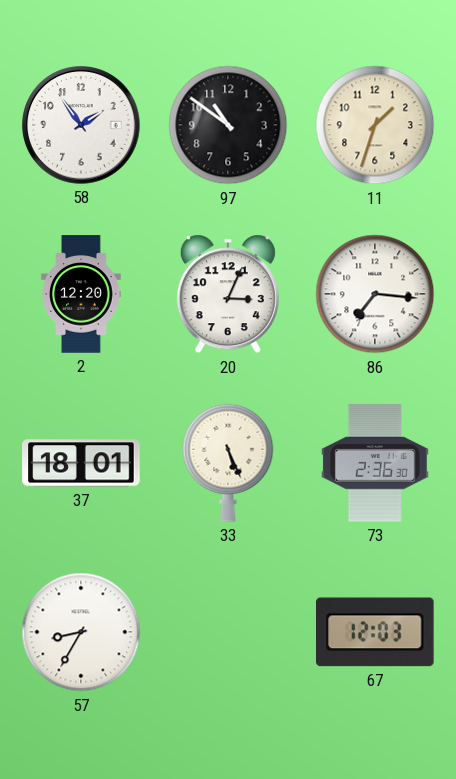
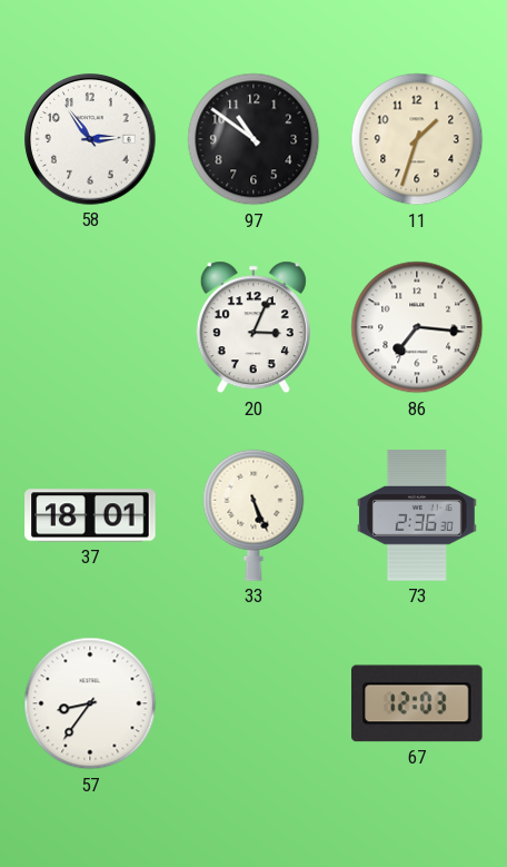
58: 1:54 -> 2:54 (90, 139)
2: 12:20 -> none (81, 294)
57: 8:35 -> 8:36 (90, 703)
